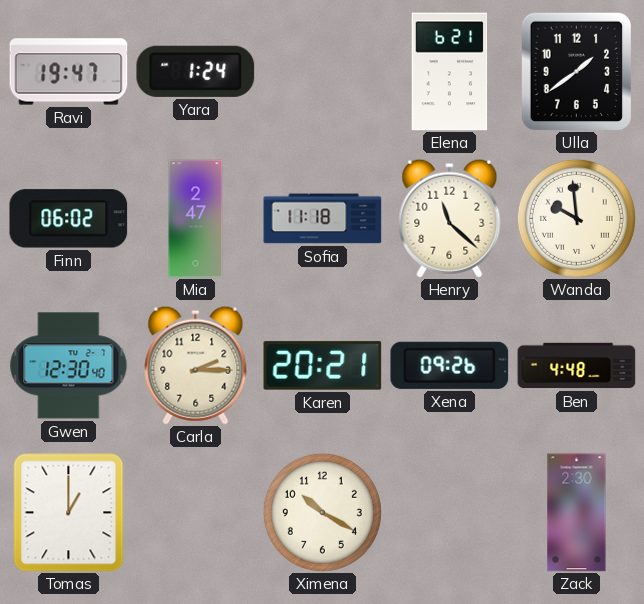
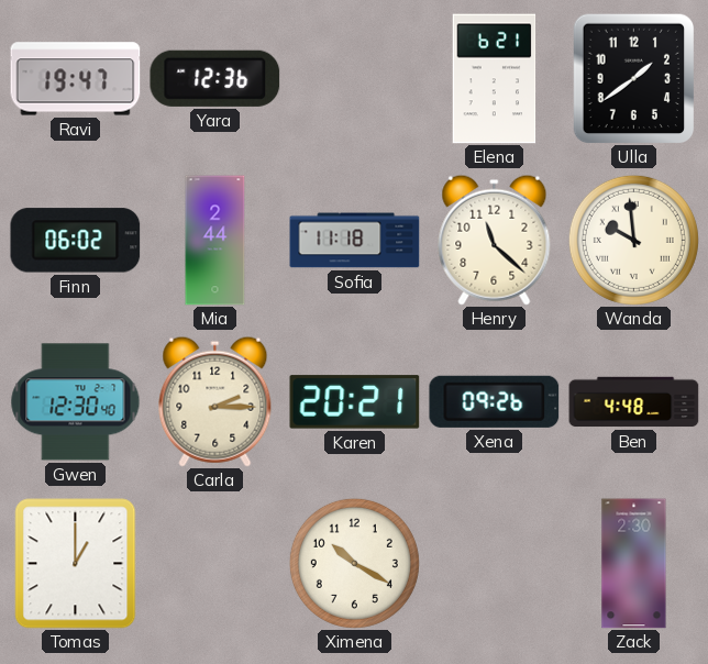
Yara: 1:24 -> 12:36 (215, 78)
Mia: 2:47 -> 2:44 (215, 241)
